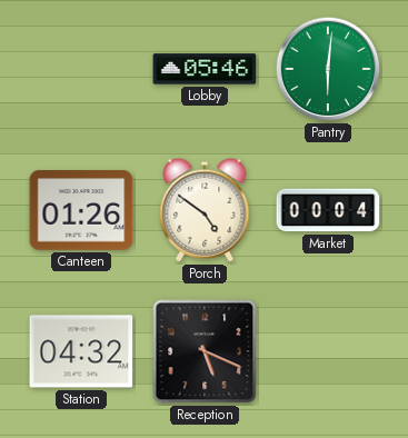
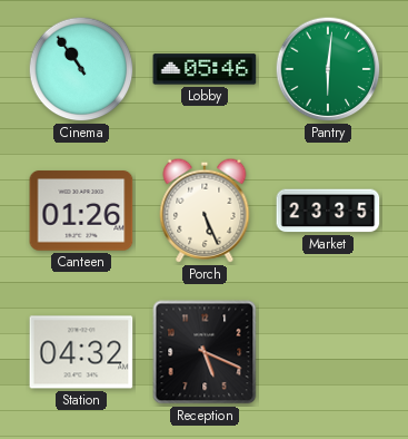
Cinema: none -> 10:54 (81, 69)
Porch: 4:51 -> 5:26 (205, 211)
Market: 00:04 -> 23:35 (328, 211)
